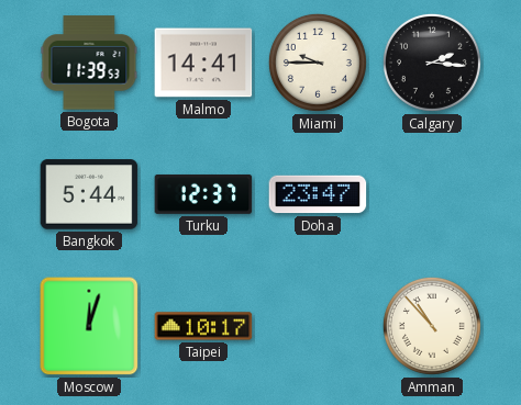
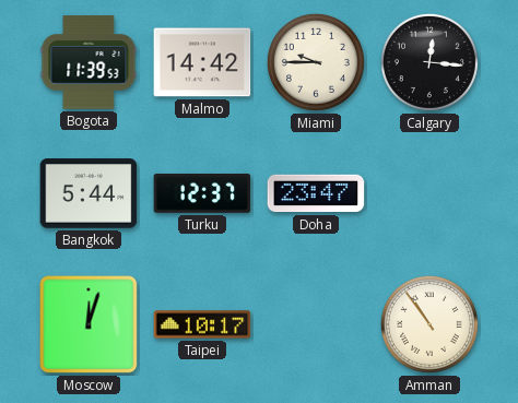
Malmo: 14:41 -> 14:42 (202, 62)
Calgary: 2:16 -> 12:16 (429, 62)
Amman: 10:53 -> 10:54 (429, 324)
